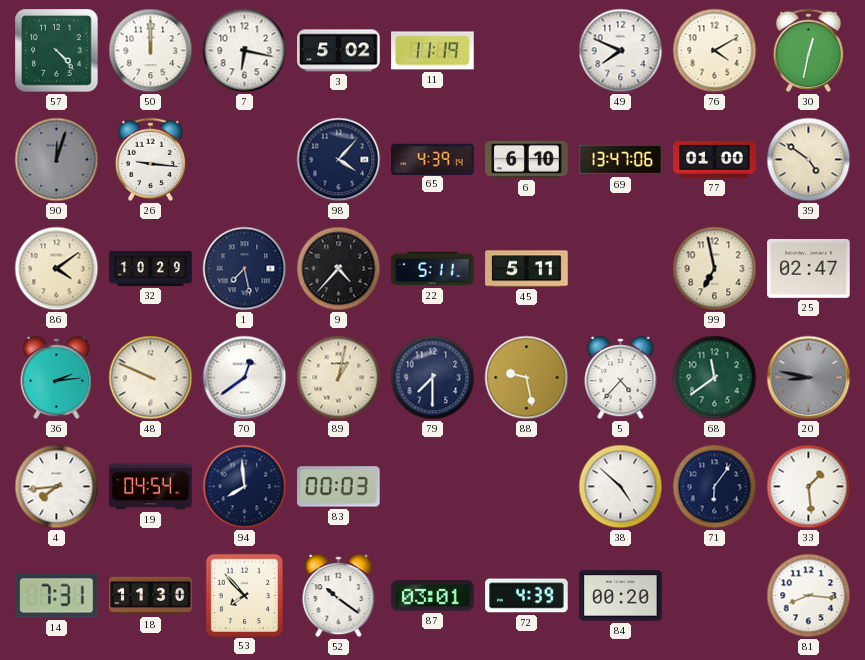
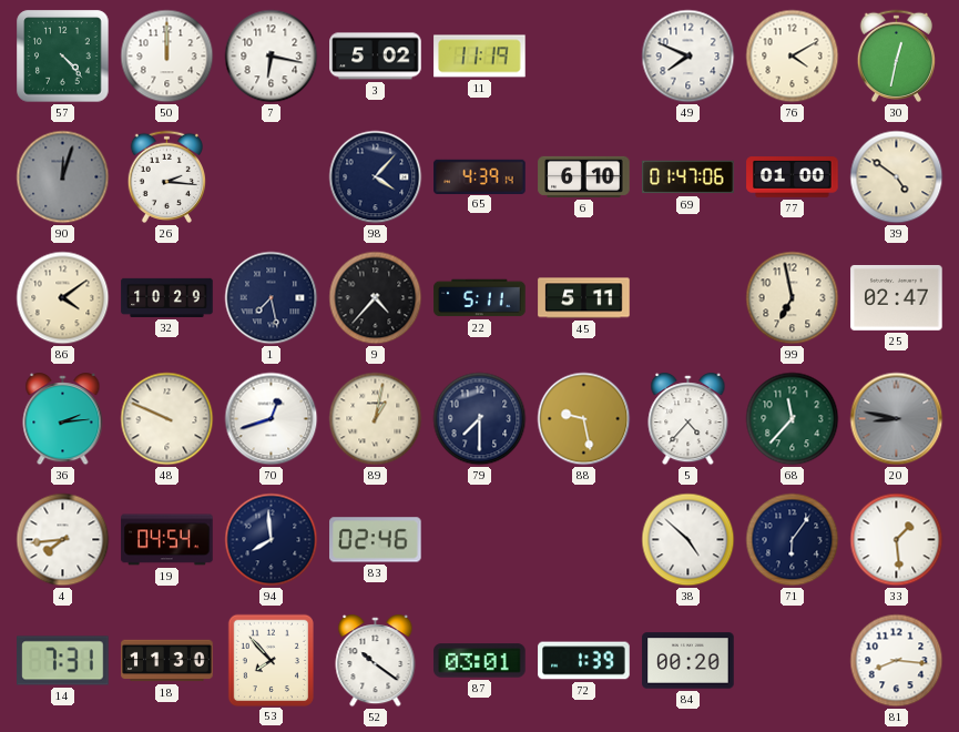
26: 9:16 -> 2:16 (166, 176)
69: 13:47 -> 01:47 (688, 177)
70: 12:39 -> 12:42 (272, 419)
68: 11:39 -> 11:37 (793, 419)
83: 00:03 -> 02:46 (376, 540)
72: 4:39 -> 1:39 (584, 661)
